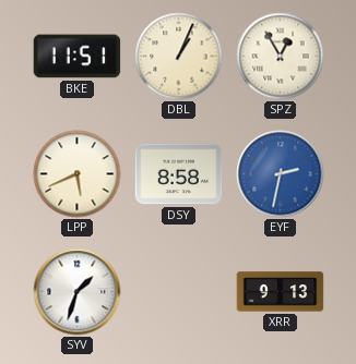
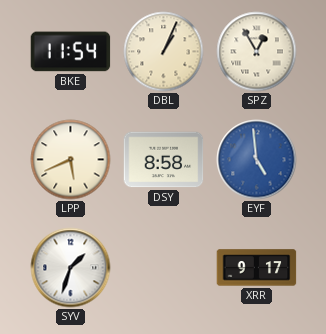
BKE: 11:51 -> 11:54 (71, 52)
EYF: 2:32 -> 4:59 (257, 160)
XRR: 9:13 -> 9:17 (257, 268)
